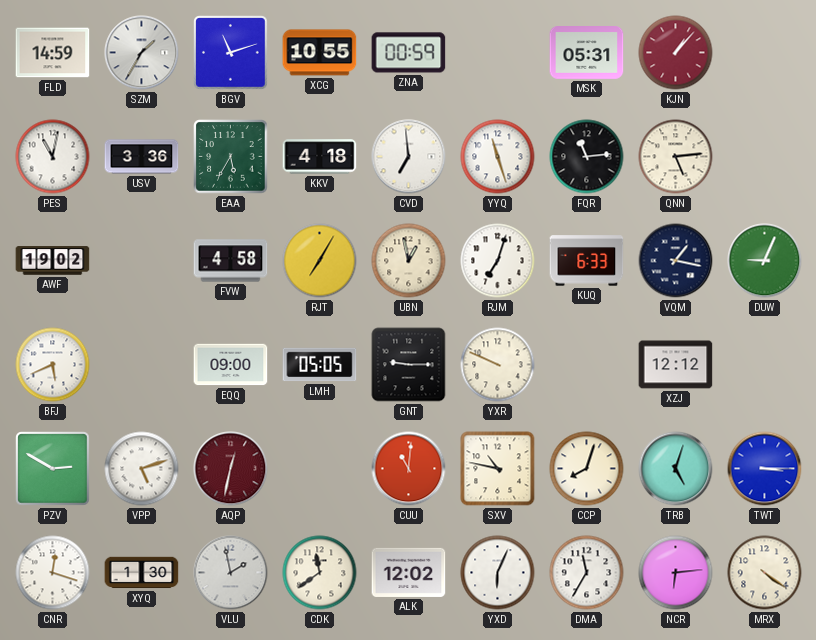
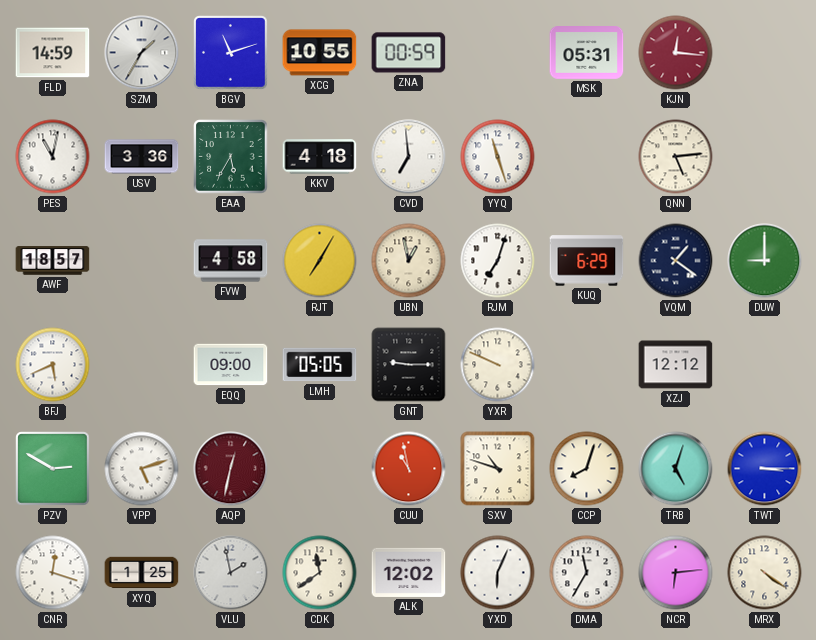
KJN: 1:07 -> 12:16 (676, 53)
FQR: 11:14 -> none (587, 157)
AWF: 19:02 -> 18:57 (53, 261)
KUQ: 6:33 -> 6:29 (587, 261)
VQM: 1:17 -> 1:21 (676, 261)
DUW: 9:04 -> 9:00 (765, 261)
CUU: 11:01 -> 10:58 (409, 469)
SXV: 10:47 -> 10:48 (498, 469)
XYQ: 1:30 -> 1:25 (142, 573)
